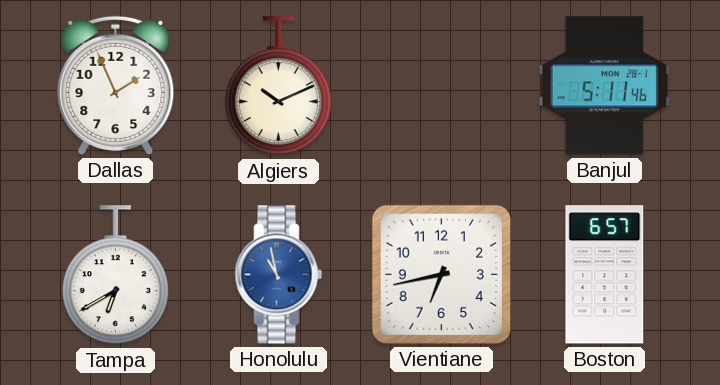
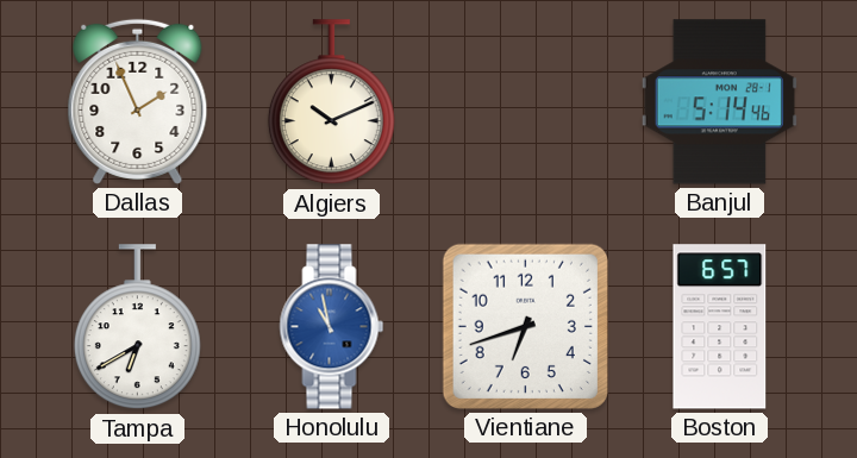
Banjul: 5:11 -> 5:14 (719, 102)
Vientiane: 6:43 -> 6:42 (525, 326)
